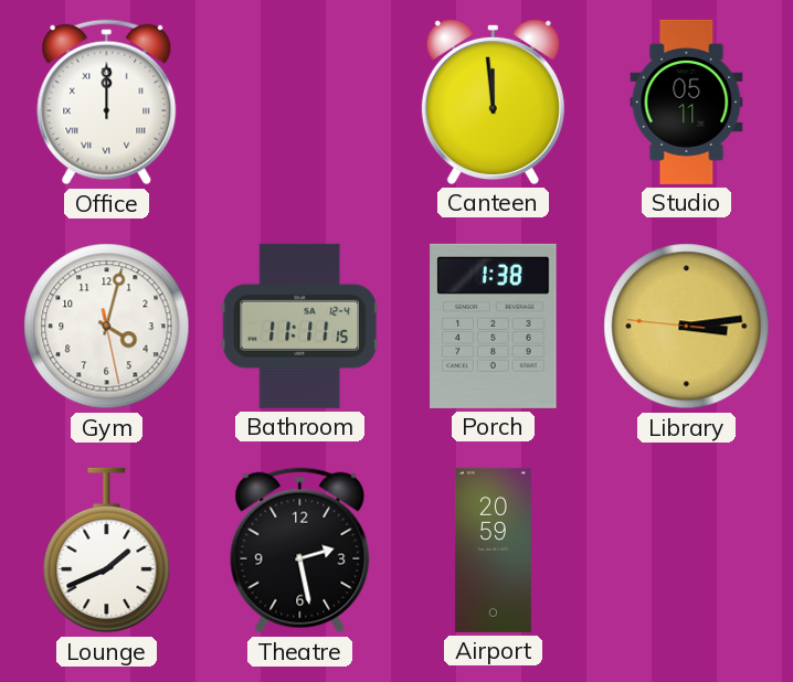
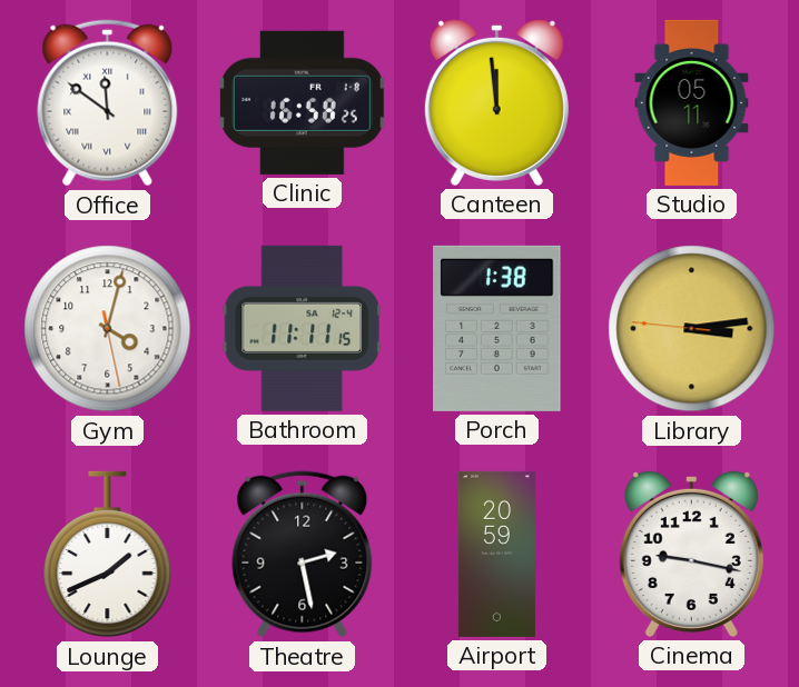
Office: 12:00 -> 11:51 (108, 103)
Clinic: none -> 16:58 (302, 102)
Cinema: none -> 9:17 (691, 554)
